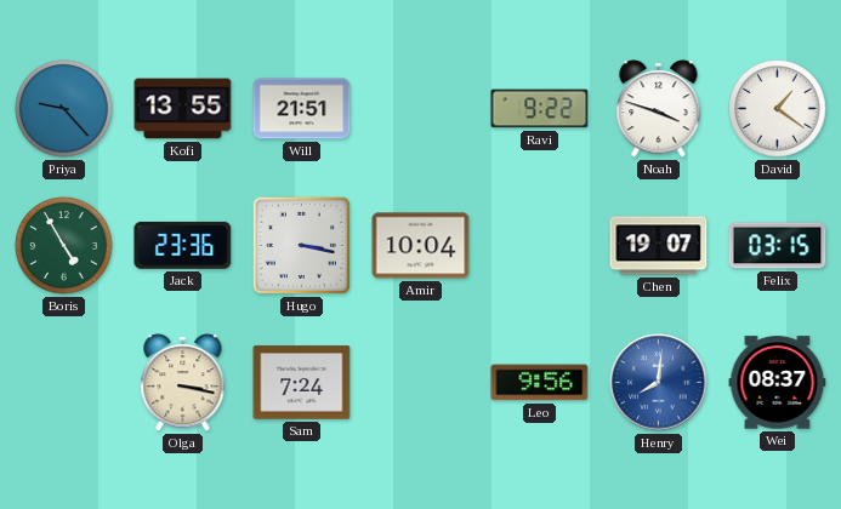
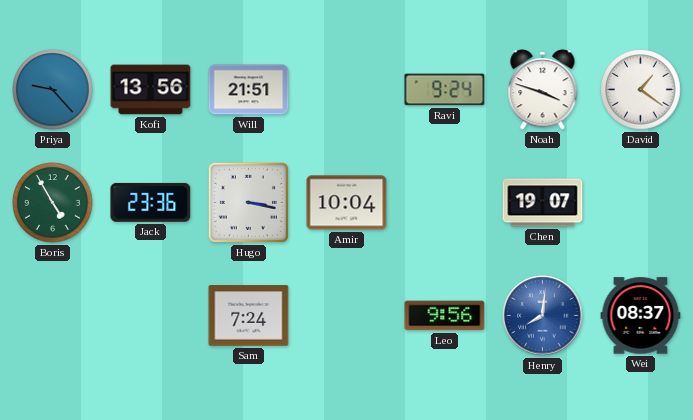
Kofi: 13:55 -> 13:56 (151, 90)
Ravi: 9:22 -> 9:24 (445, 90)
Felix: 03:15 -> none (778, 246)
Olga: 3:17 -> none (183, 383)
